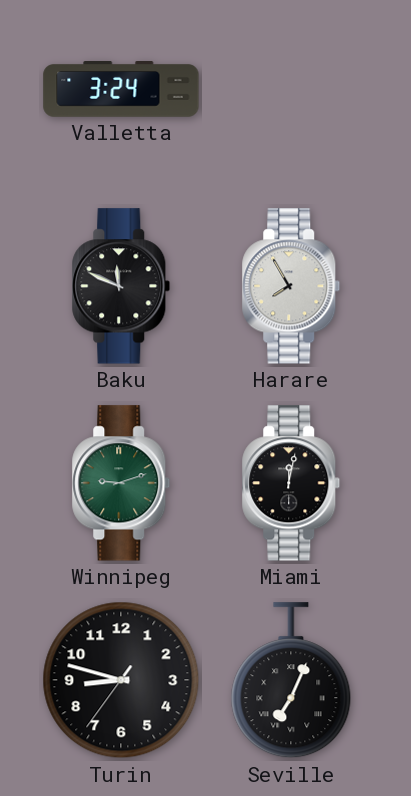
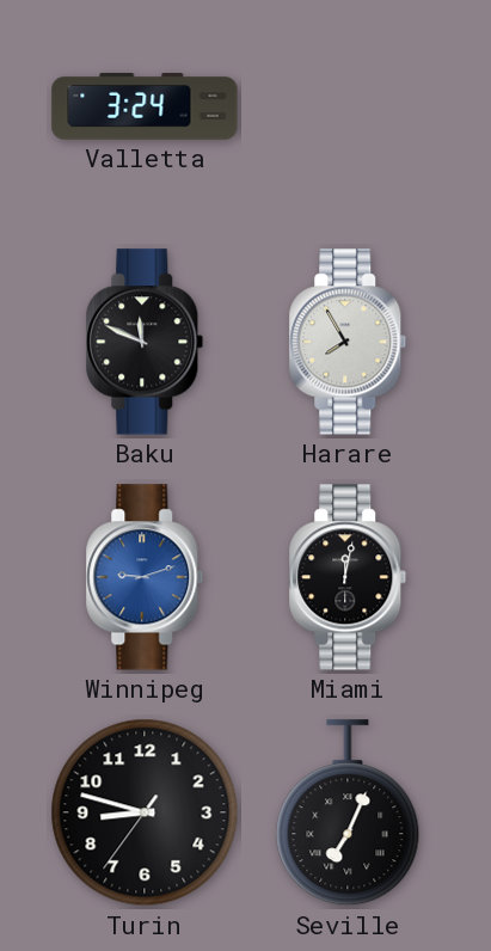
Winnipeg dial: green -> blue (145, 577)
